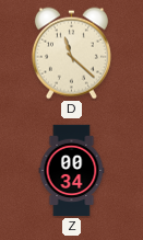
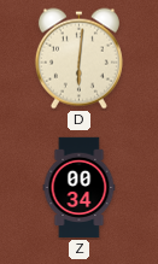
D: 11:22 -> 6:01 (78, 59)
